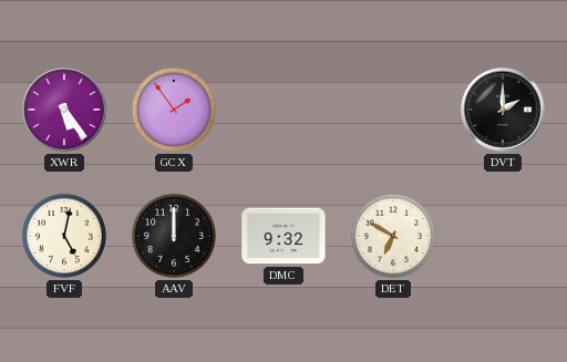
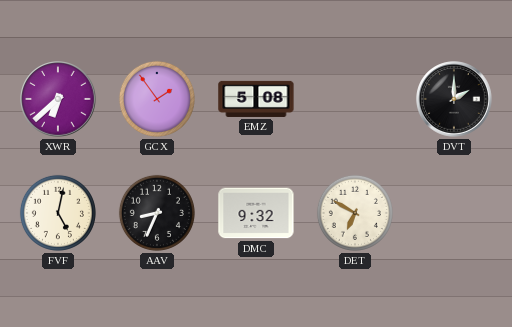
XWR: 5:24 -> 6:38 (58, 99)
EMZ: none -> 5:08 (256, 99)
AAV: 12:00 -> 8:34 (157, 213)
